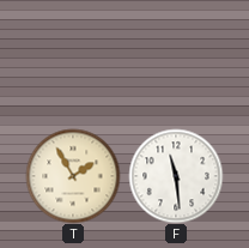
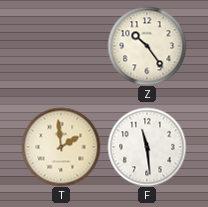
Z: none -> 10:24 (147, 46)
T: 1:55 -> 1:59 (61, 147)
